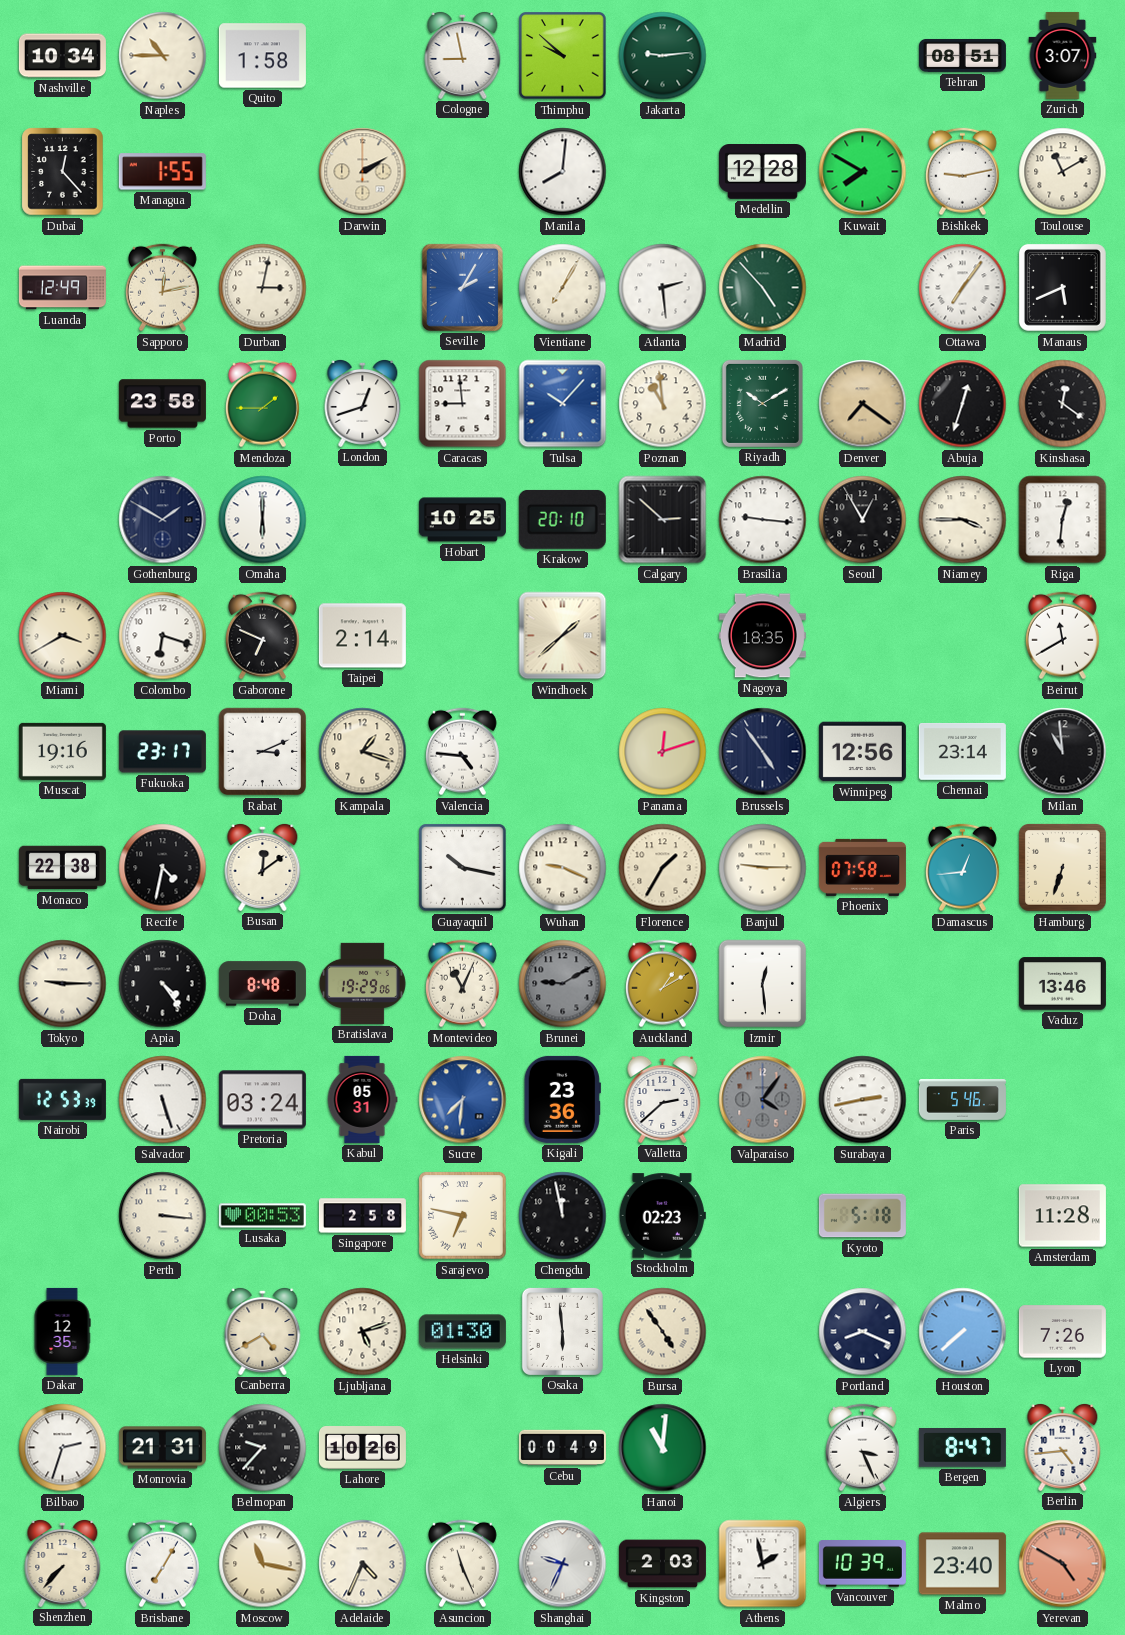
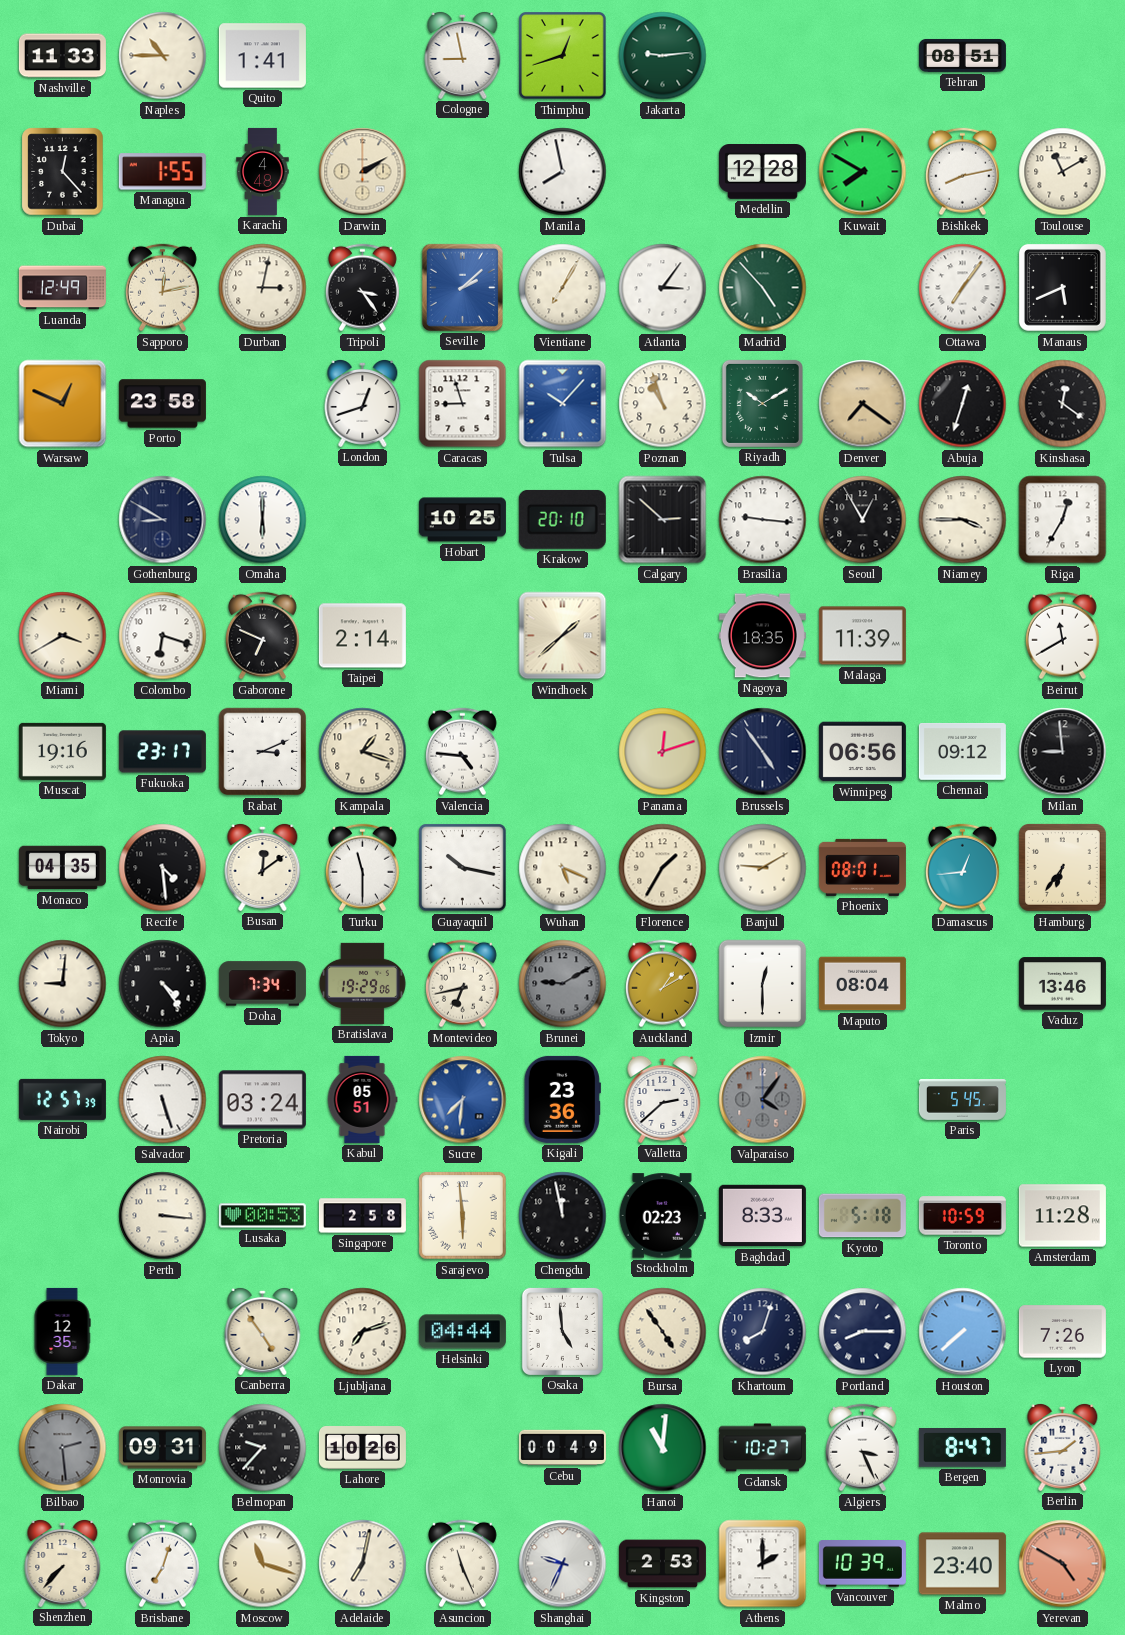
Nashville: 10:34 -> 11:33 (62, 56)
Quito: 1:58 -> 1:41 (262, 56)
Thimphu: 9:52 -> 12:42 (563, 56)
Zurich: 3:07 -> none (1063, 55)
Karachi: none -> 4:48 (263, 171)
Manila: 8:01 -> 7:58 (563, 172)
Bishkek: 9:13 -> 8:13 (962, 172)
Tripoli: none -> 3:24 (362, 288)
Seville: 2:05 -> 2:08 (462, 287)
Atlanta: 2:29 -> 3:06 (663, 288)
Warsaw: none -> 12:49 (63, 404)
Mendoza: 1:45 -> none (262, 404)
Caracas: 8:59 -> 8:57 (463, 404)
Poznan: 10:59 -> 10:57 (663, 404)
Gothenburg: 1:50 -> 8:50 (163, 520)
Riga: 12:31 -> 12:35 (1063, 520)
Malaga: none -> 11:39 (862, 636)
Winnipeg: 12:56 -> 06:56 (862, 752)
Chennai: 23:14 -> 09:12 (962, 752)
Milan: 10:59 -> 8:59 (1063, 752)
Monaco: 22:38 -> 04:35 (62, 868)
Recife: 4:32 -> 4:29 (163, 868)
Turku: none -> 11:30 (362, 868)
Wuhan: 9:19 -> 5:19 (563, 868)
Banjul: 9:15 -> 9:10 (763, 868)
Phoenix: 07:58 -> 08:01 (862, 867)
Hamburg: 6:33 -> 6:36 (1062, 867)
Tokyo: 9:15 -> 9:01 (63, 984)
Doha: 8:48 -> 7:34 (262, 984)
Montevideo: 11:04 -> 6:43 (462, 984)
Izmir: 12:29 -> 12:30 (763, 984)
Maputo: none -> 08:04 (862, 984)
Nairobi: 12:53 -> 12:57 (62, 1099)
Kabul: 05:31 -> 05:51 (362, 1099)
Surabaya: 2:43 -> none (863, 1100)
Paris: 5:46 -> 5:45 (962, 1100)
Sarajevo: 6:47 -> 5:59 (463, 1216)
Baghdad: none -> 8:33 (762, 1216)
Toronto: none -> 10:59 (962, 1216)
Canberra: 4:40 -> 4:54 (263, 1331)
Ljubljana: 5:12 -> 7:12 (363, 1332)
Helsinki: 01:30 -> 04:44 (462, 1332)
Osaka: 5:59 -> 4:59 (562, 1331)
Khartoum: none -> 8:03 (763, 1332)
Portland: 8:19 -> 8:15 (863, 1332)
Bilbao: 2:33 -> 2:29 (63, 1448)
Bilbao dial: white -> grey (63, 1448)
Monrovia: 21:31 -> 09:31 (162, 1448)
Gdansk: none -> 10:27 (762, 1448)
Berlin: 4:44 -> 1:44 (1063, 1447)
Brisbane: 7:05 -> 7:03 (162, 1564)
Moscow: 11:17 -> 11:18 (263, 1564)
Adelaide: 4:34 -> 7:02 (363, 1564)
Kingston: 2:03 -> 2:53 (662, 1564)
Athens: 1:58 -> 2:00 (763, 1564)
